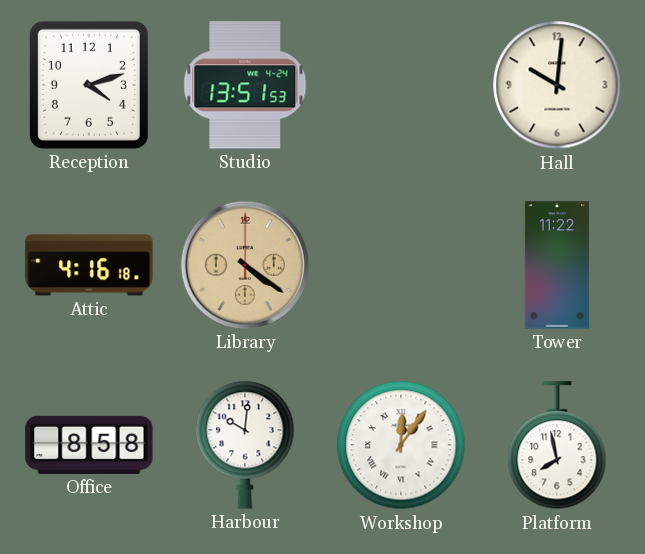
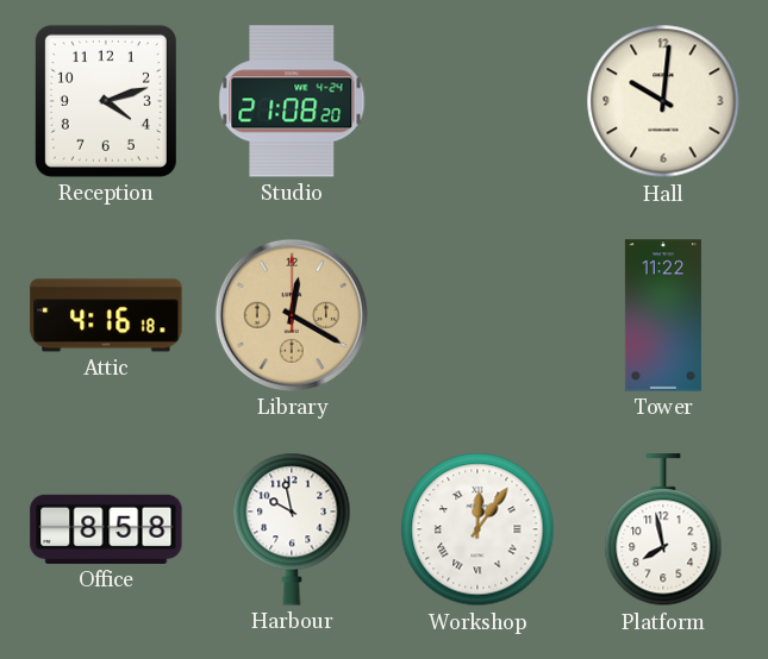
Studio: 13:51 -> 21:08 (292, 101)
Library: 4:21 -> 12:20 (292, 315)
Harbour: 10:01 -> 9:58 (292, 529)
